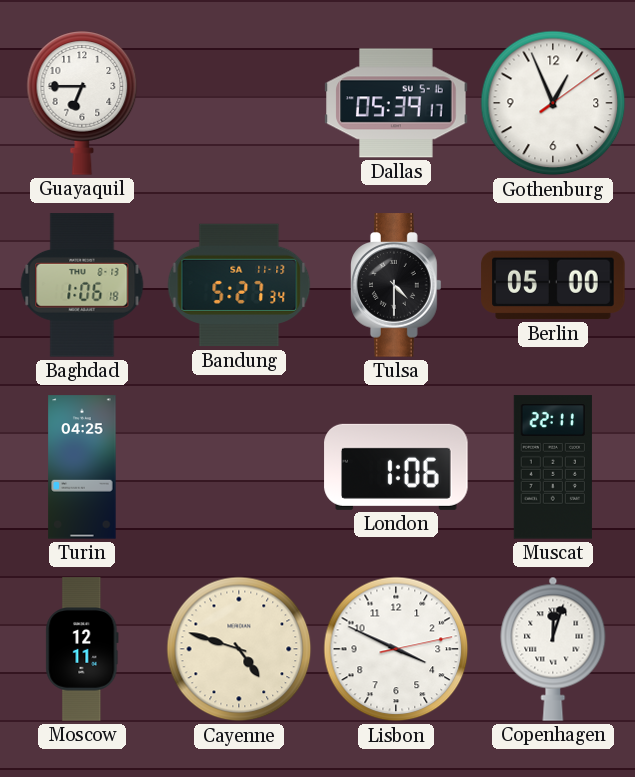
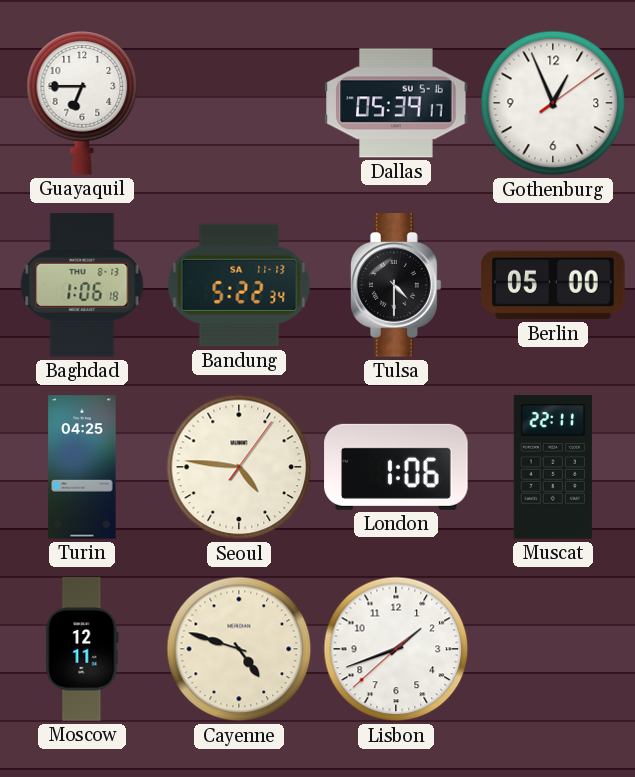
Bandung: 5:27 -> 5:22 (239, 285)
Seoul: none -> 4:46 (239, 467)
Lisbon: 3:49 -> 1:41 (396, 649)
Copenhagen: 12:03 -> none (553, 649)
